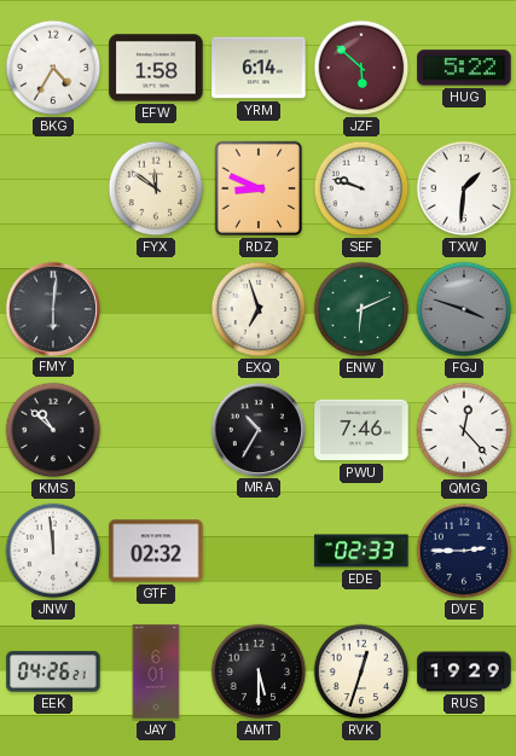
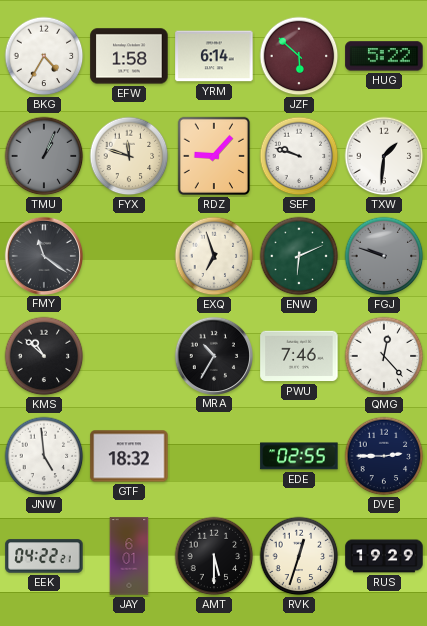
TMU: none -> 1:04 (44, 156)
FYX: 11:51 -> 11:48 (129, 156)
RDZ: 8:49 -> 9:07 (214, 156)
FMY: 6:01 -> 11:21 (43, 255)
FGJ: 3:48 -> 9:48 (384, 256)
JNW: 11:59 -> 4:59 (44, 456)
GTF: 02:32 -> 18:32 (129, 456)
EDE: 02:33 -> 02:55 (299, 456)
EEK: 04:26 -> 04:22 (44, 556)
